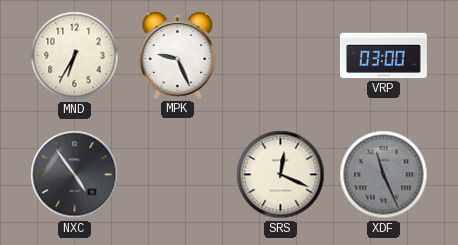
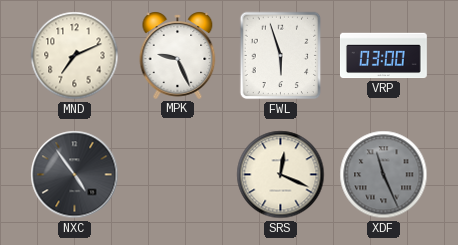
MND: 6:35 -> 7:11 (75, 56)
FWL: none -> 5:57 (281, 56)
